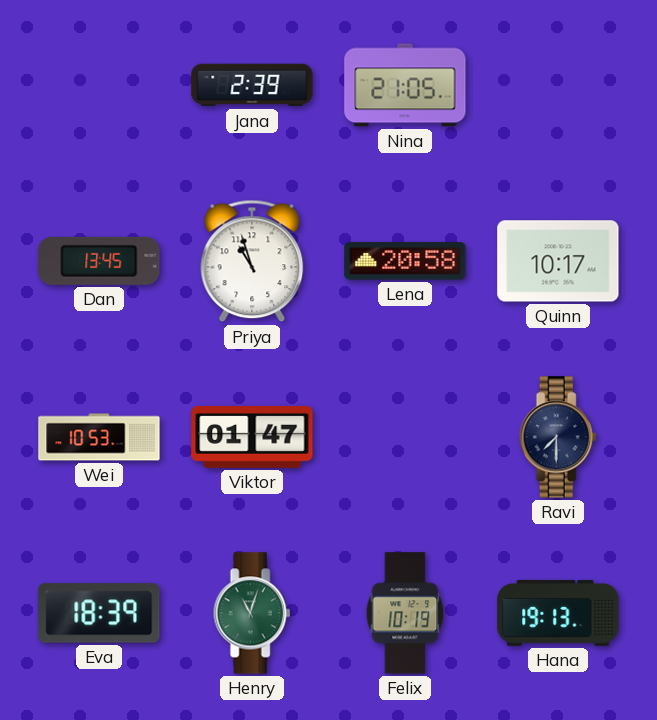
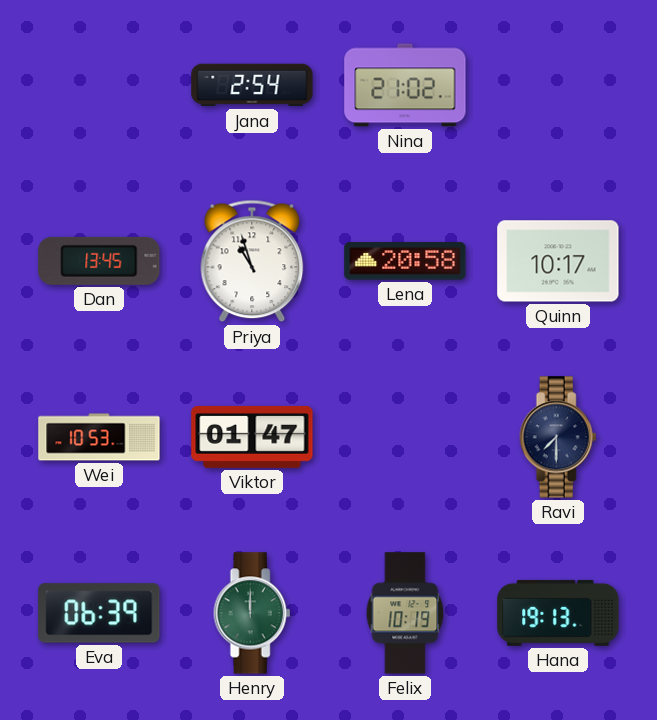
Jana: 2:39 -> 2:54 (252, 85)
Nina: 21:05 -> 21:02 (405, 85)
Eva: 18:39 -> 06:39 (99, 613)
Henry: 11:03 -> 12:00 (252, 613)
